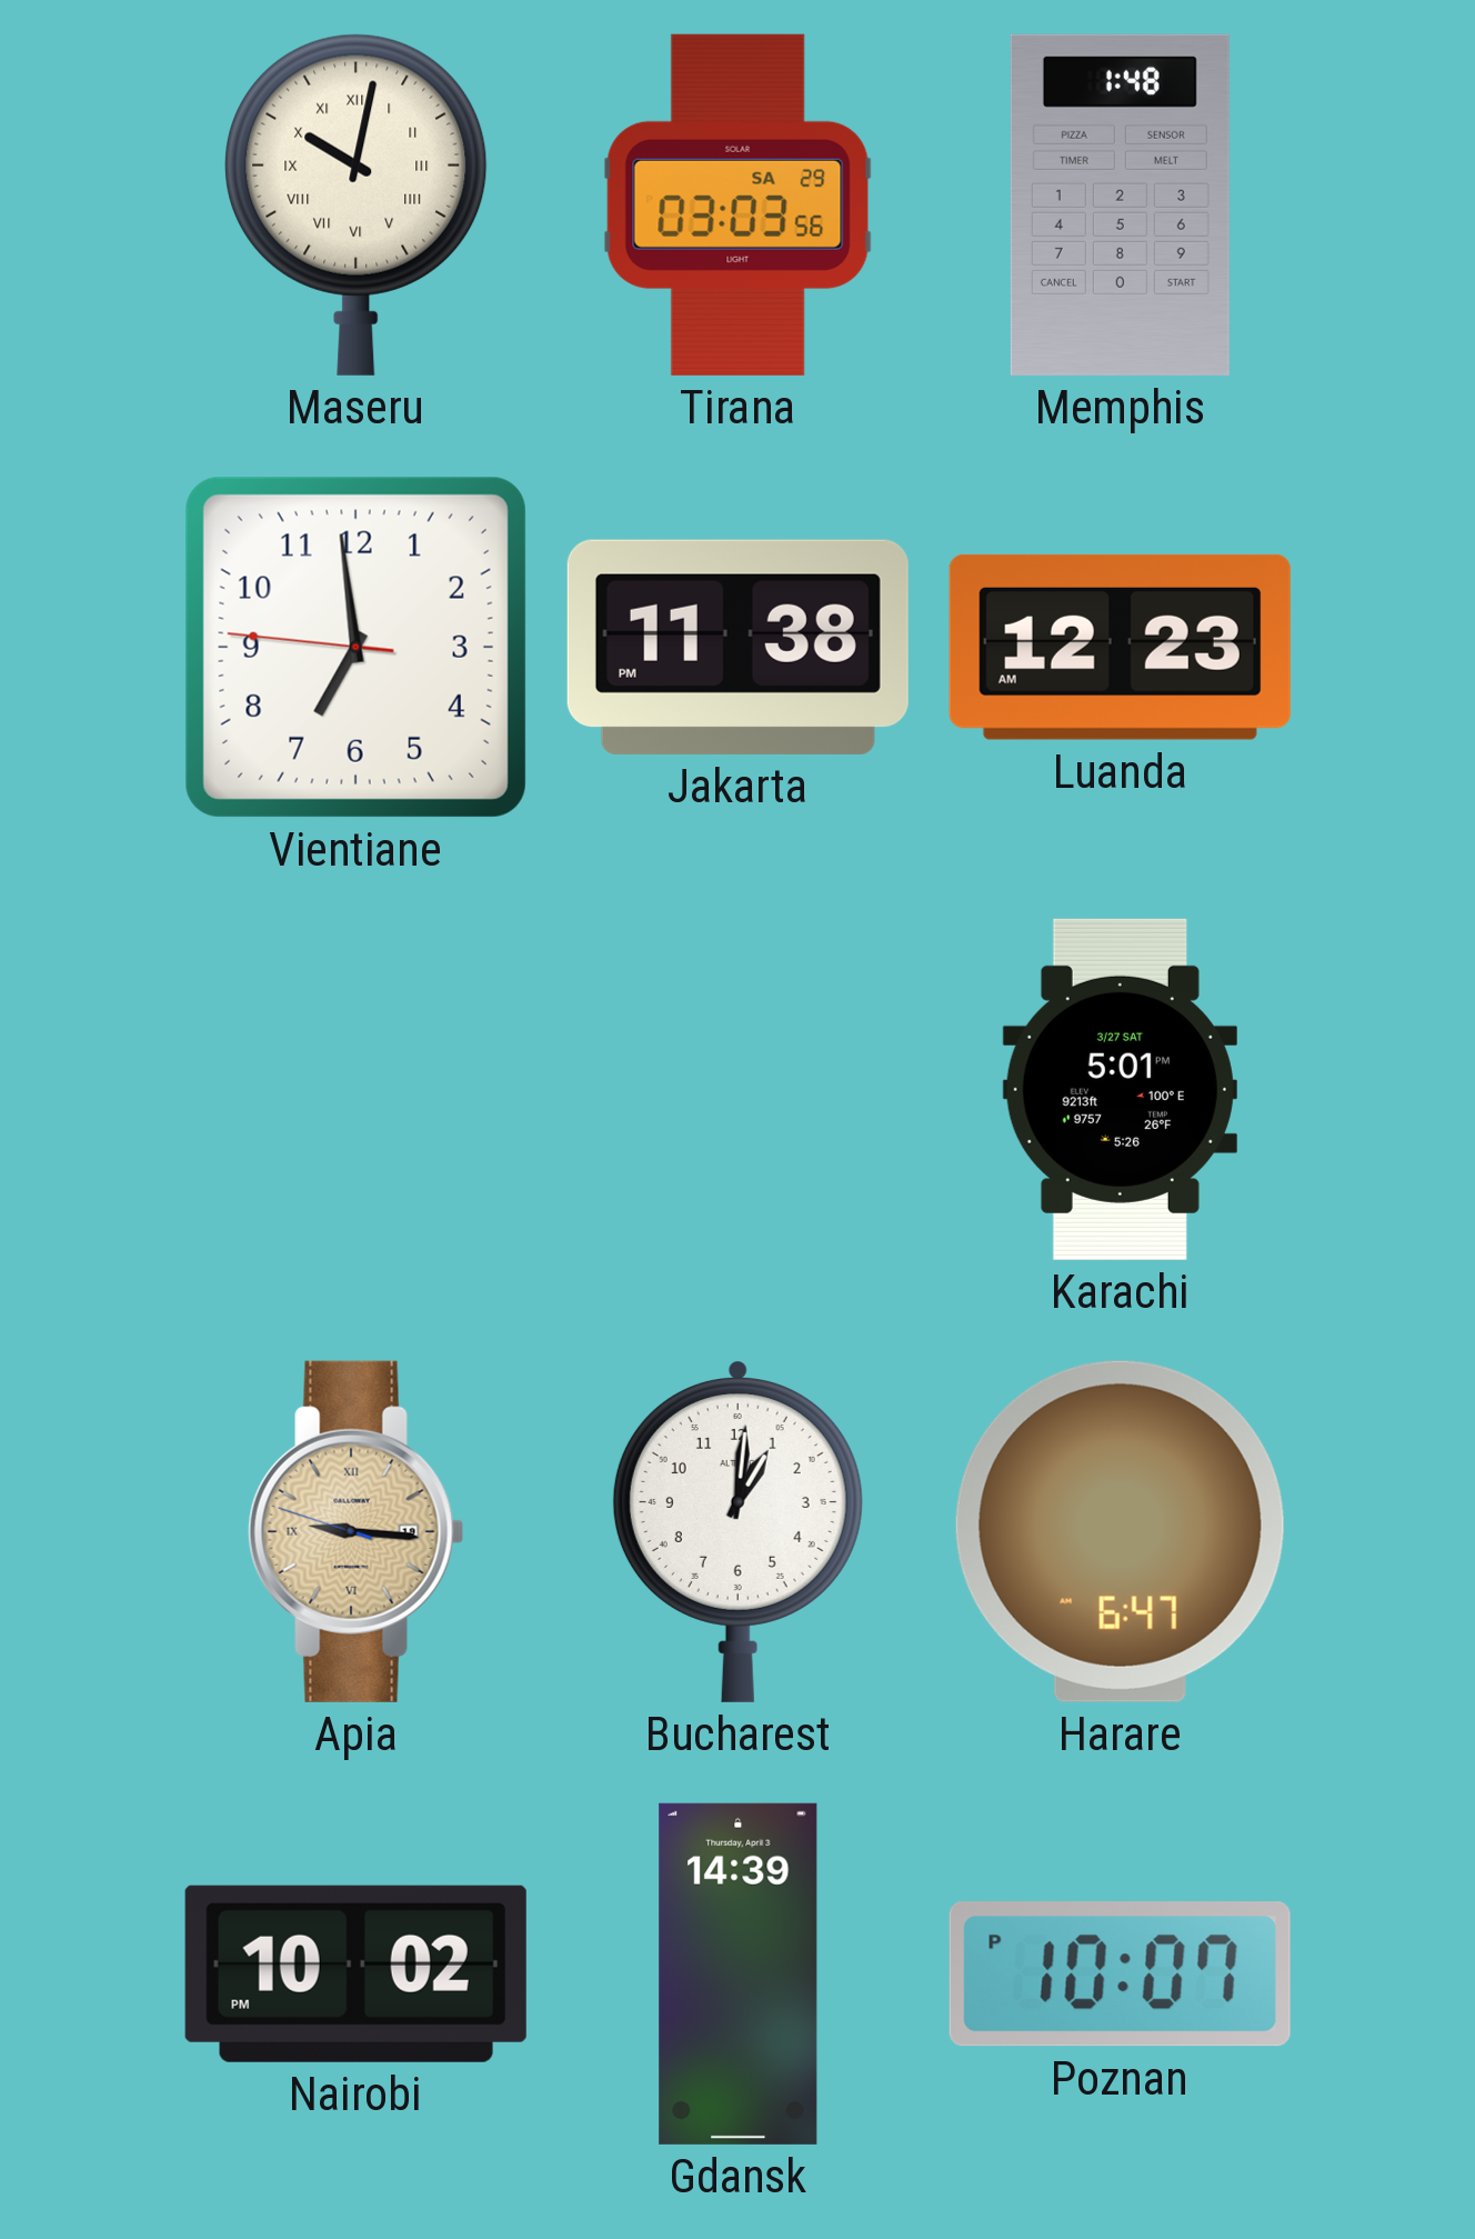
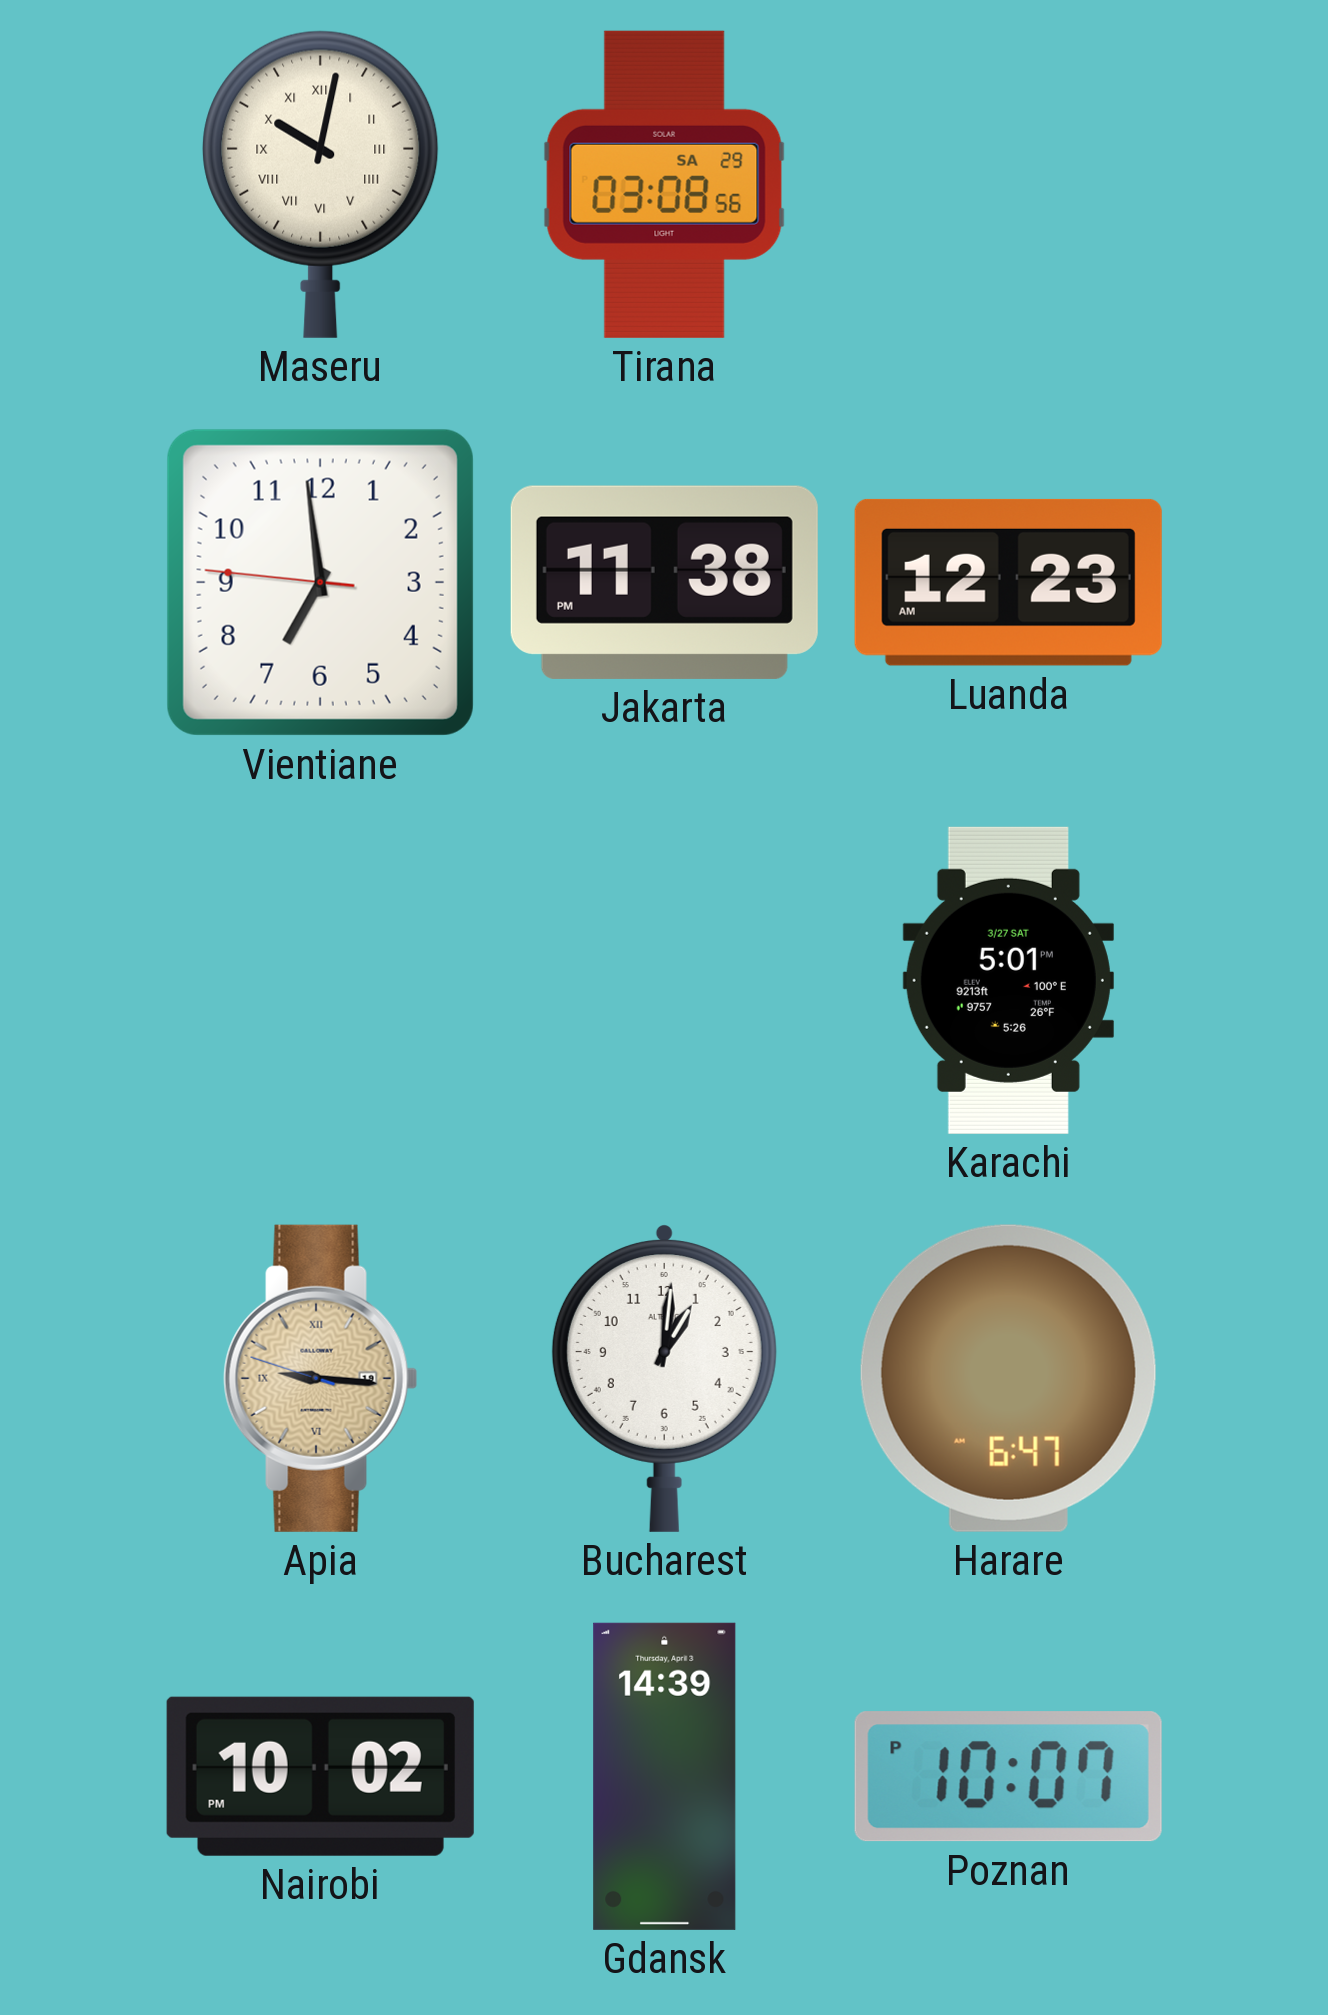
Tirana: 03:03 -> 03:08 (664, 184)
Memphis: 1:48 -> none (1120, 204)
